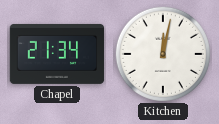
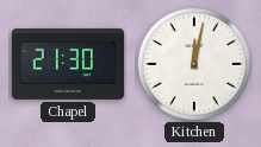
Chapel: 21:34 -> 21:30 (68, 64)
